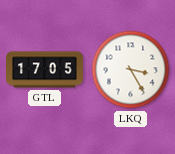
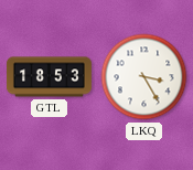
GTL: 17:05 -> 18:53 (49, 77)
